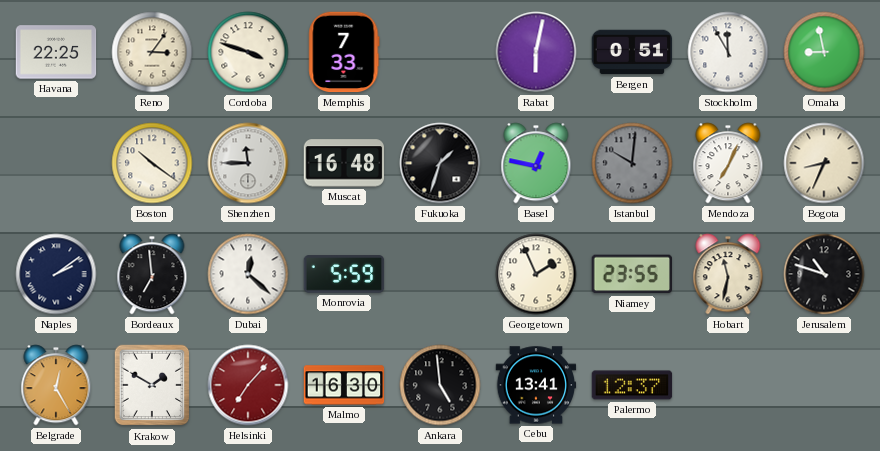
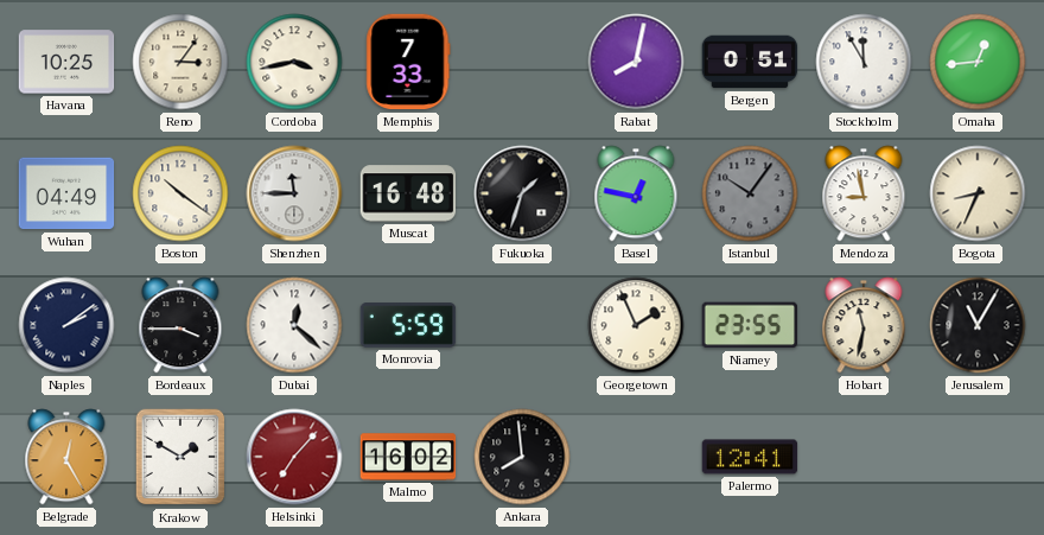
Havana: 22:25 -> 10:25 (66, 62)
Cordoba: 3:48 -> 3:43 (294, 62)
Rabat: 6:02 -> 8:02 (636, 62)
Omaha: 8:58 -> 12:44 (978, 62)
Wuhan: none -> 04:49 (66, 193)
Istanbul: 10:01 -> 10:06 (750, 193)
Mendoza: 7:04 -> 8:58 (864, 193)
Bordeaux: 6:59 -> 3:45 (180, 325)
Jerusalem: 10:48 -> 11:05 (978, 325)
Malmo: 16:30 -> 16:02 (408, 457)
Ankara: 4:59 -> 7:59 (522, 457)
Cebu: 13:41 -> none (536, 385)
Palermo: 12:37 -> 12:41 (750, 457)
